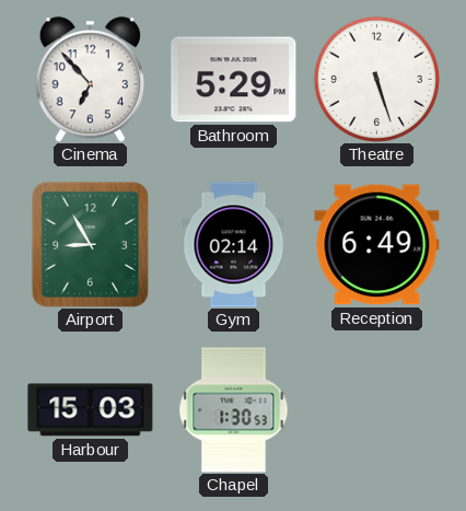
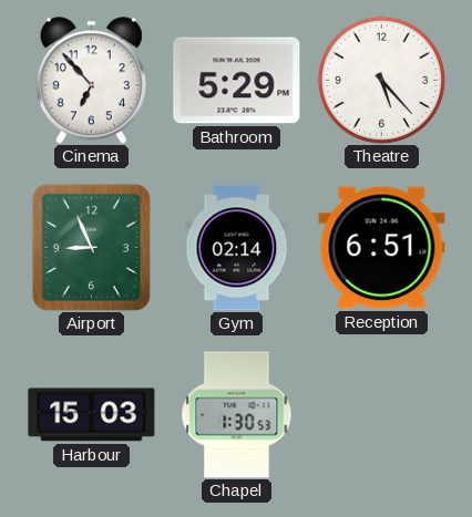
Theatre: 5:27 -> 5:23 (381, 80)
Airport: 8:55 -> 8:56 (91, 247)
Reception: 6:49 -> 6:51 (382, 248)
